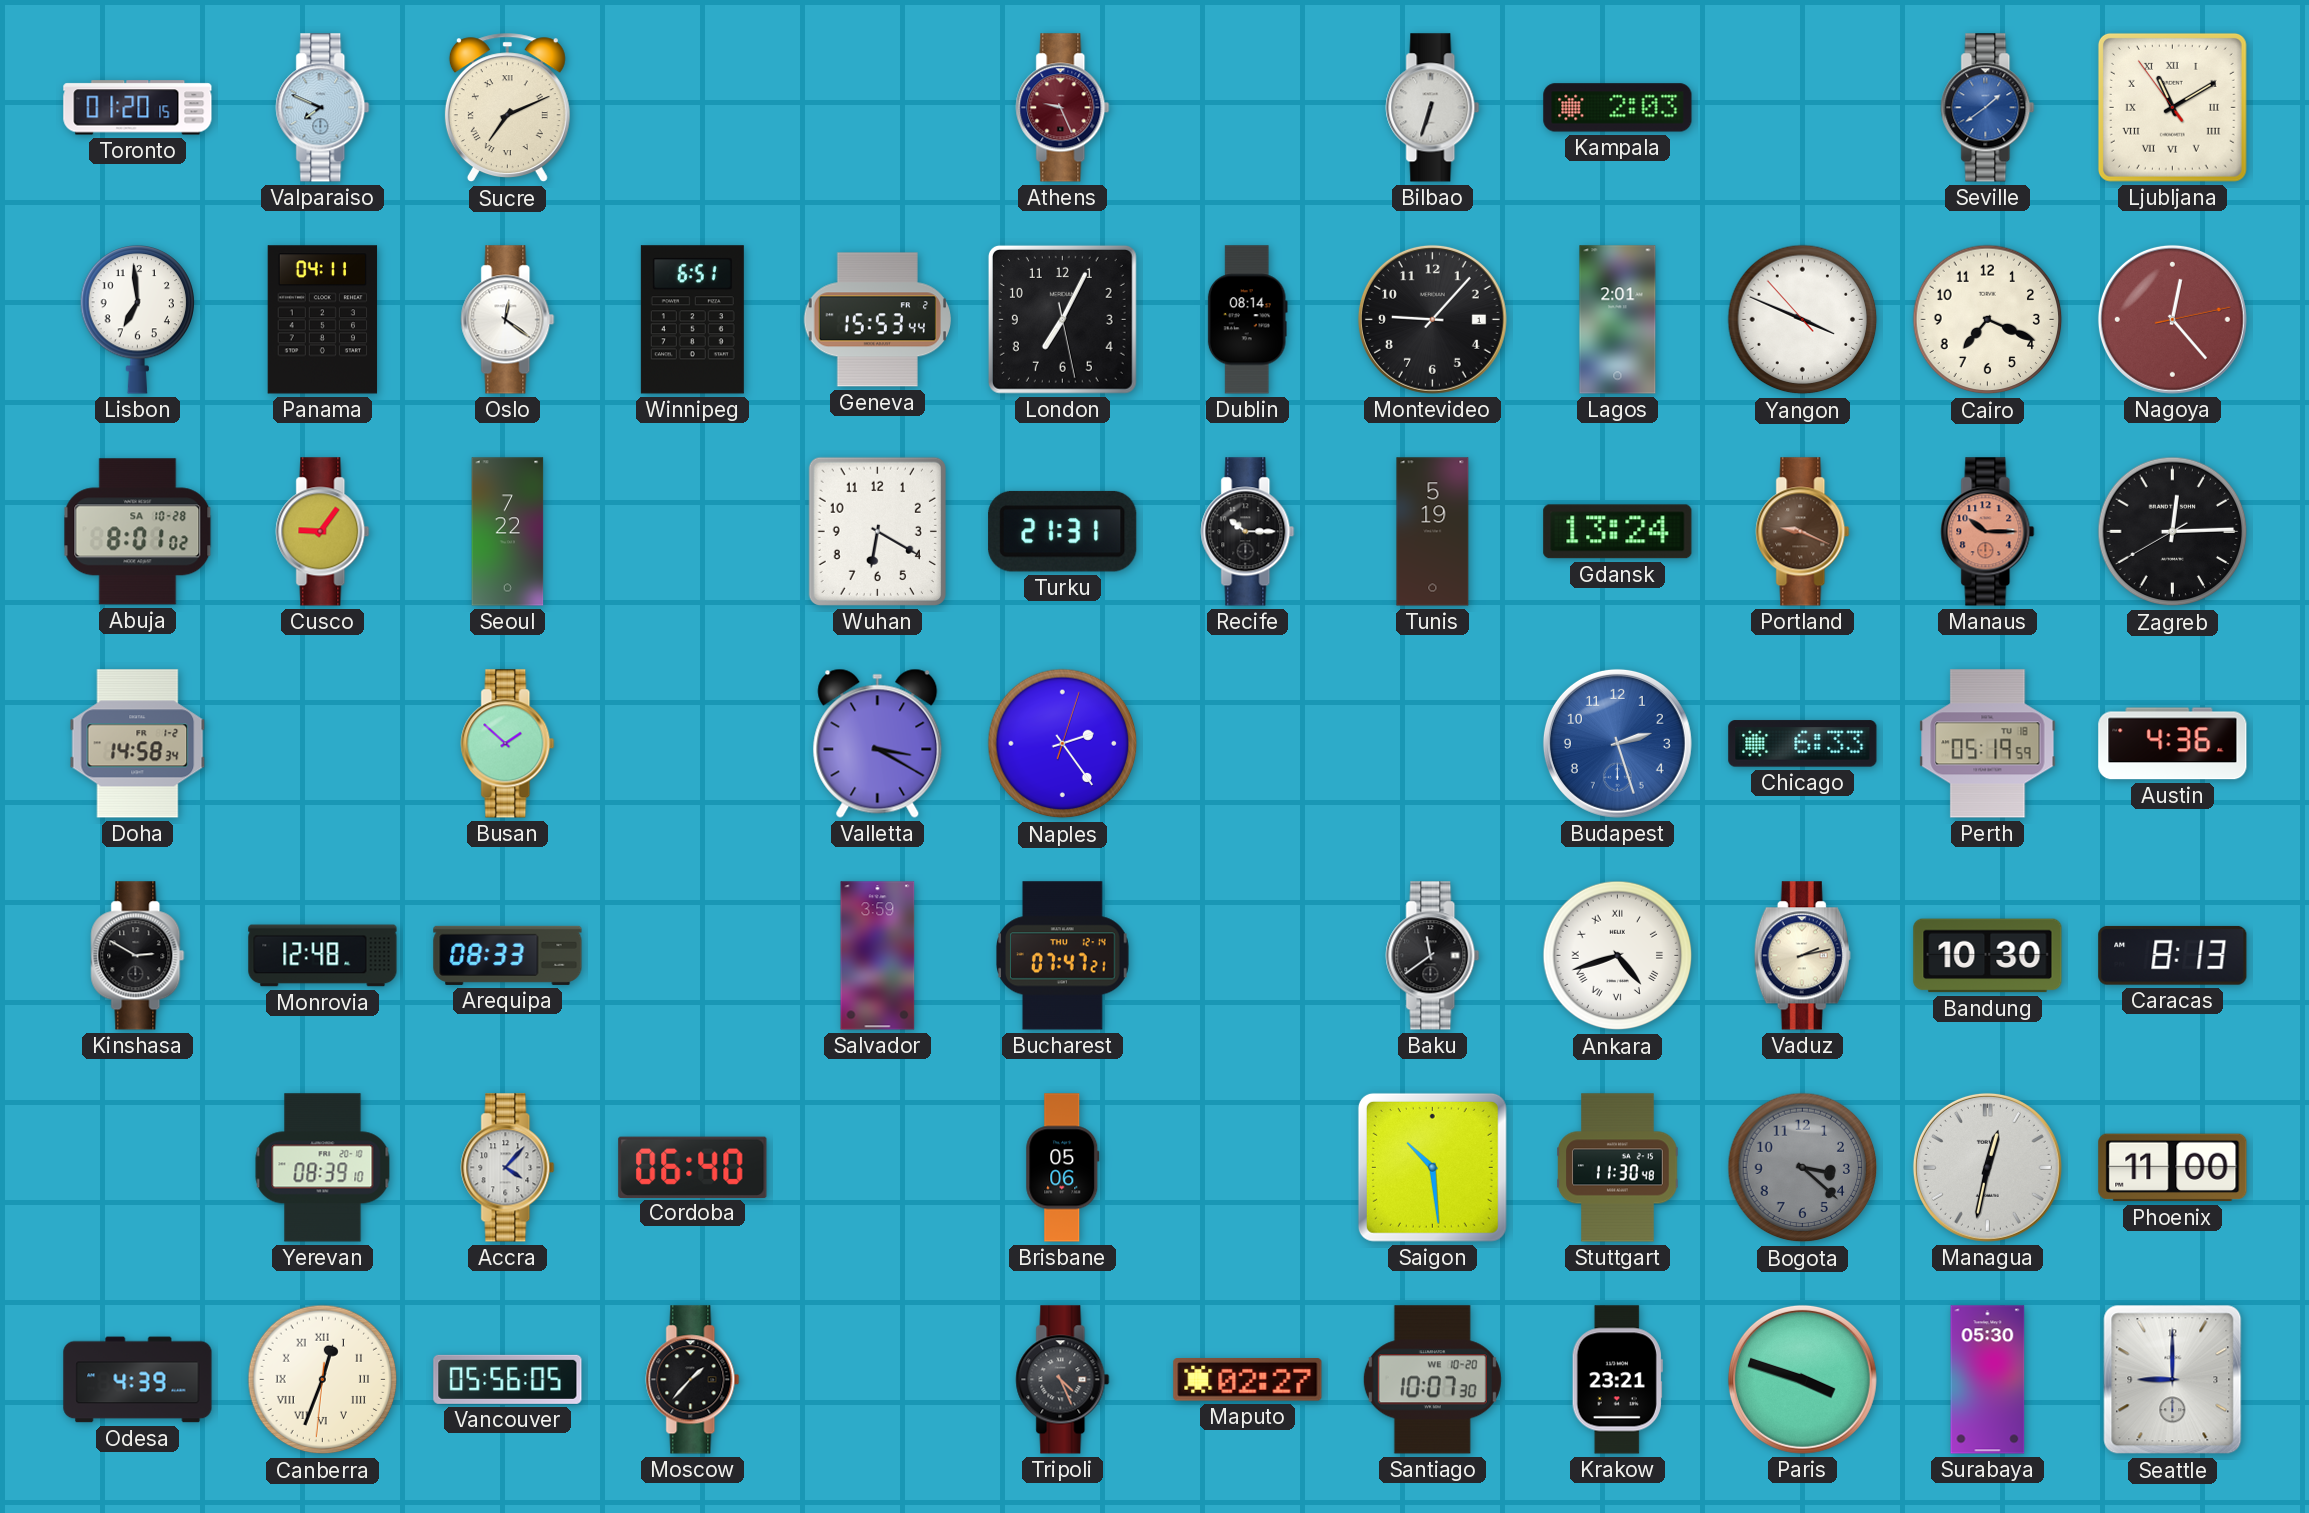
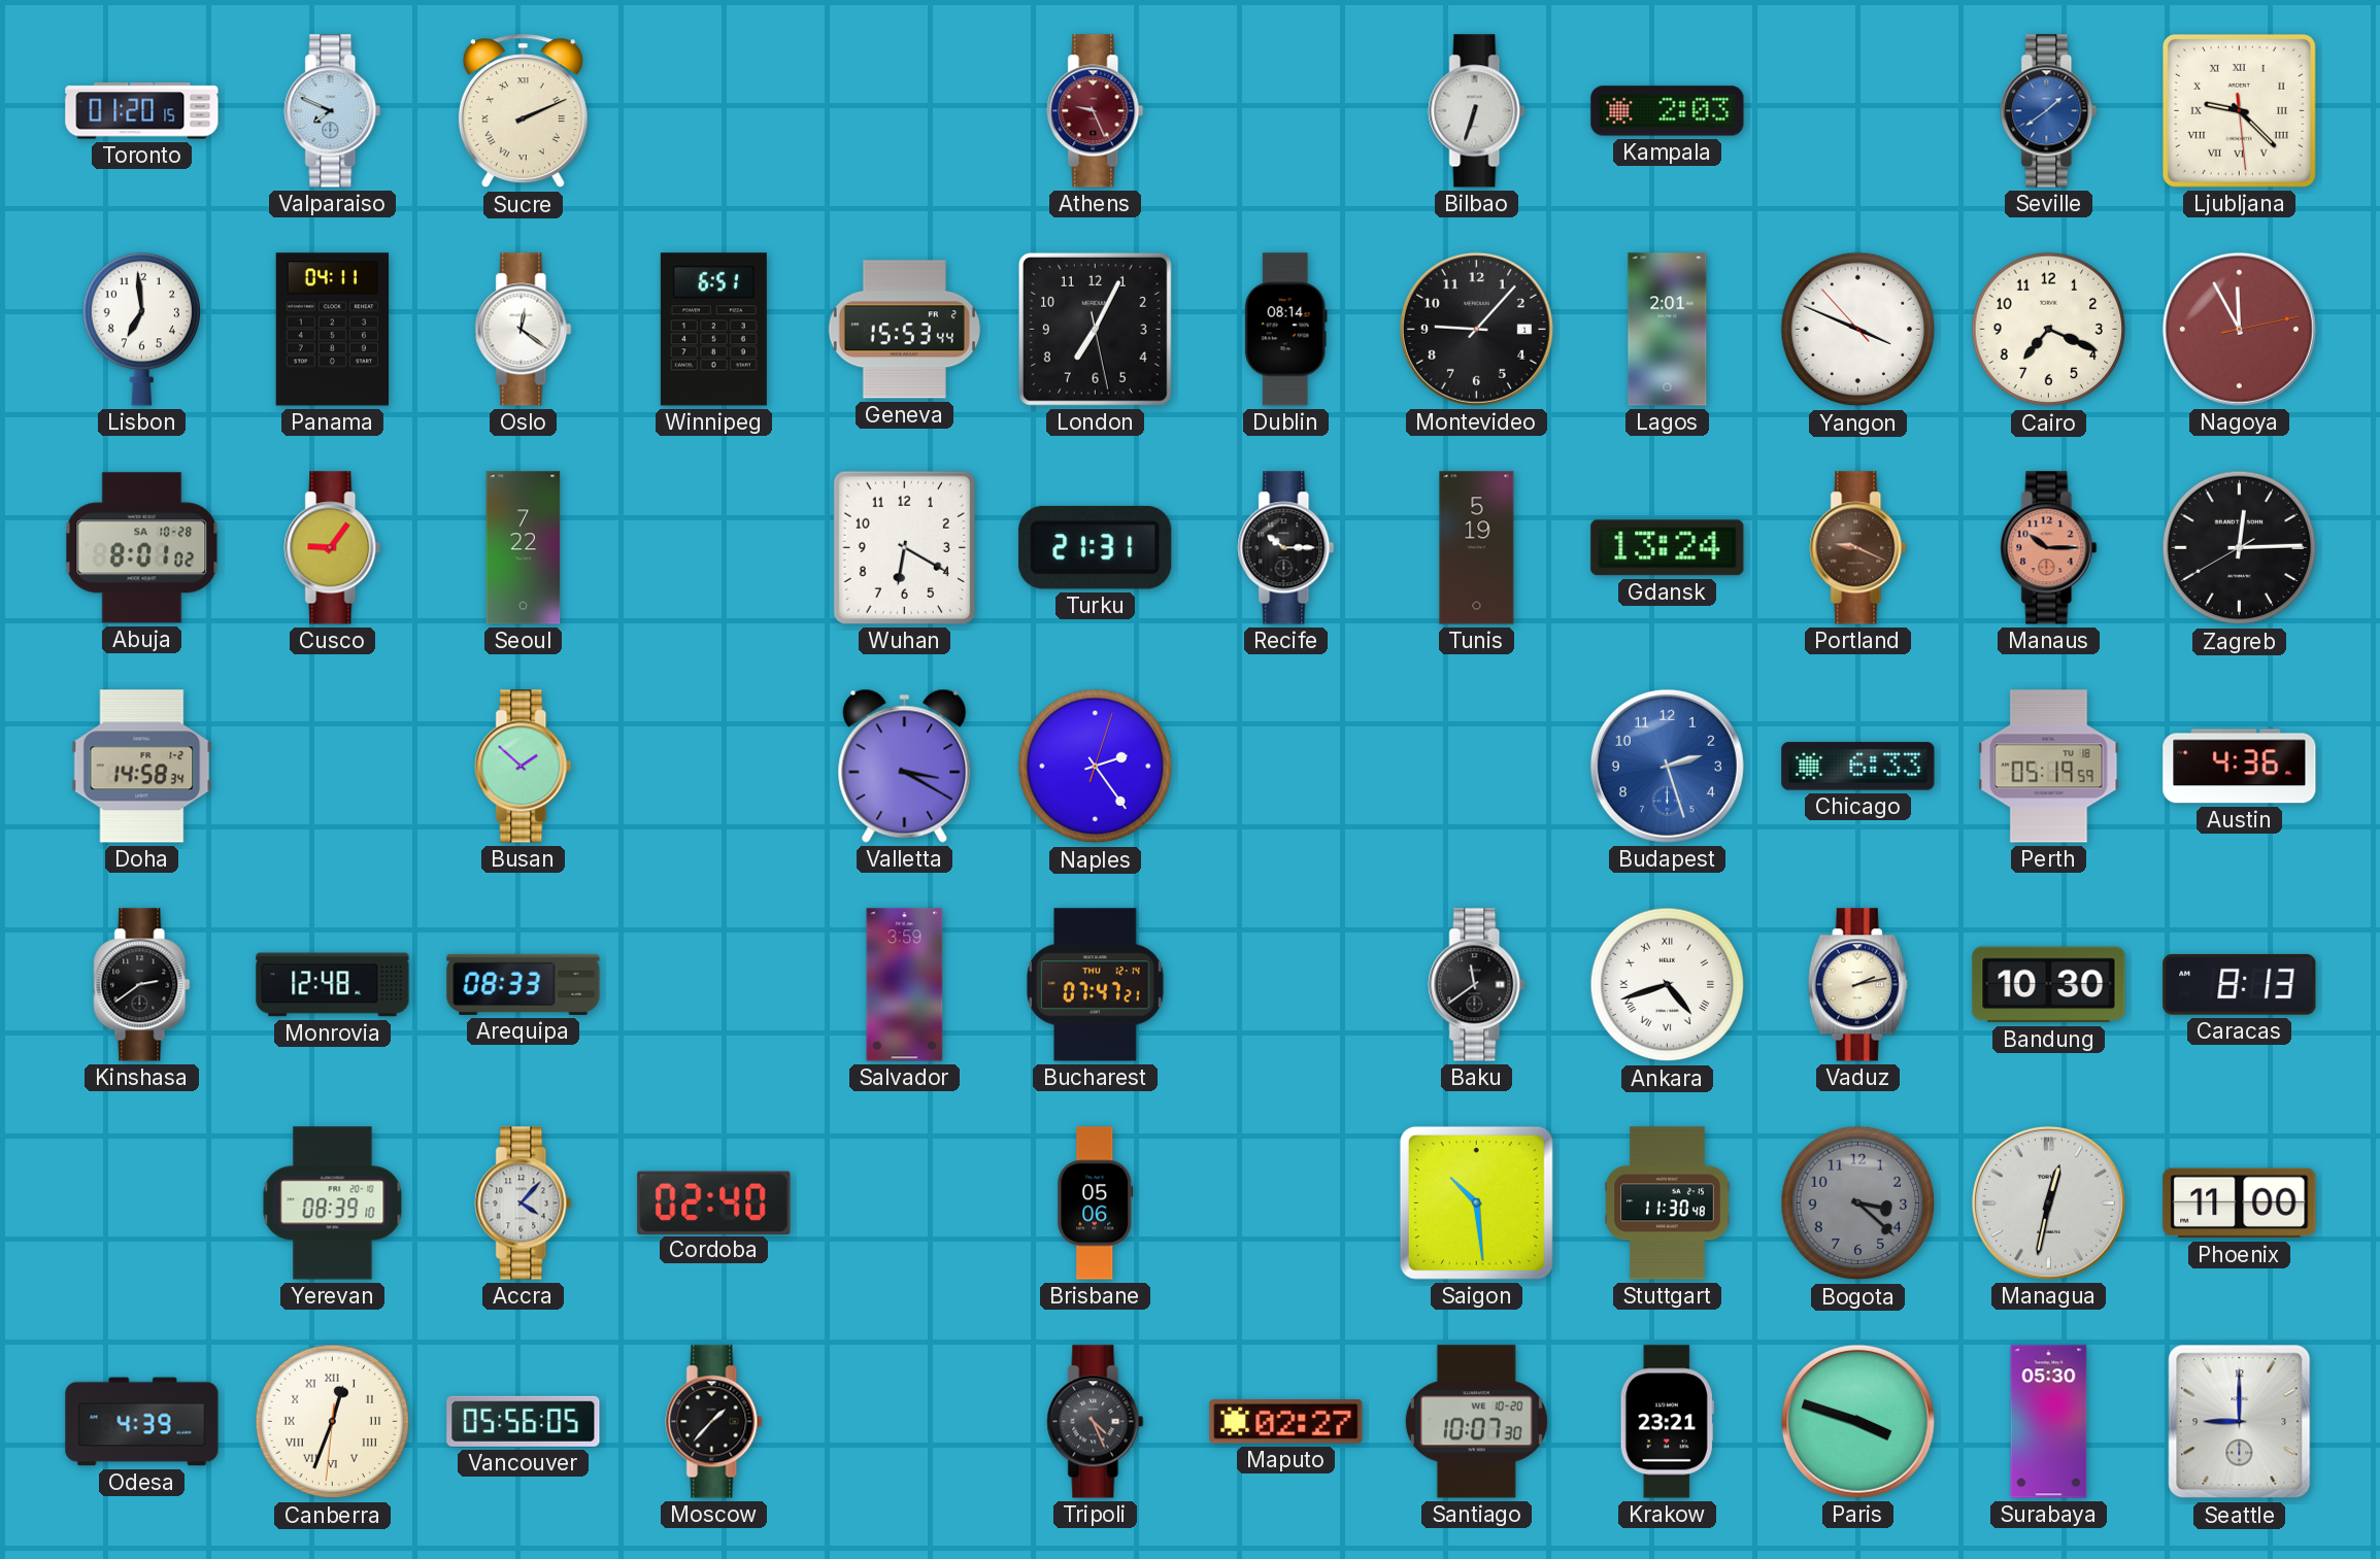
Sucre: 7:11 -> 2:11 (523, 111)
Ljubljana: 11:09 -> 9:22 (2239, 110)
Nagoya: 12:23 -> 11:55 (2239, 329)
Kinshasa: 2:50 -> 2:39 (142, 985)
Cordoba: 06:40 -> 02:40 (714, 1202)
